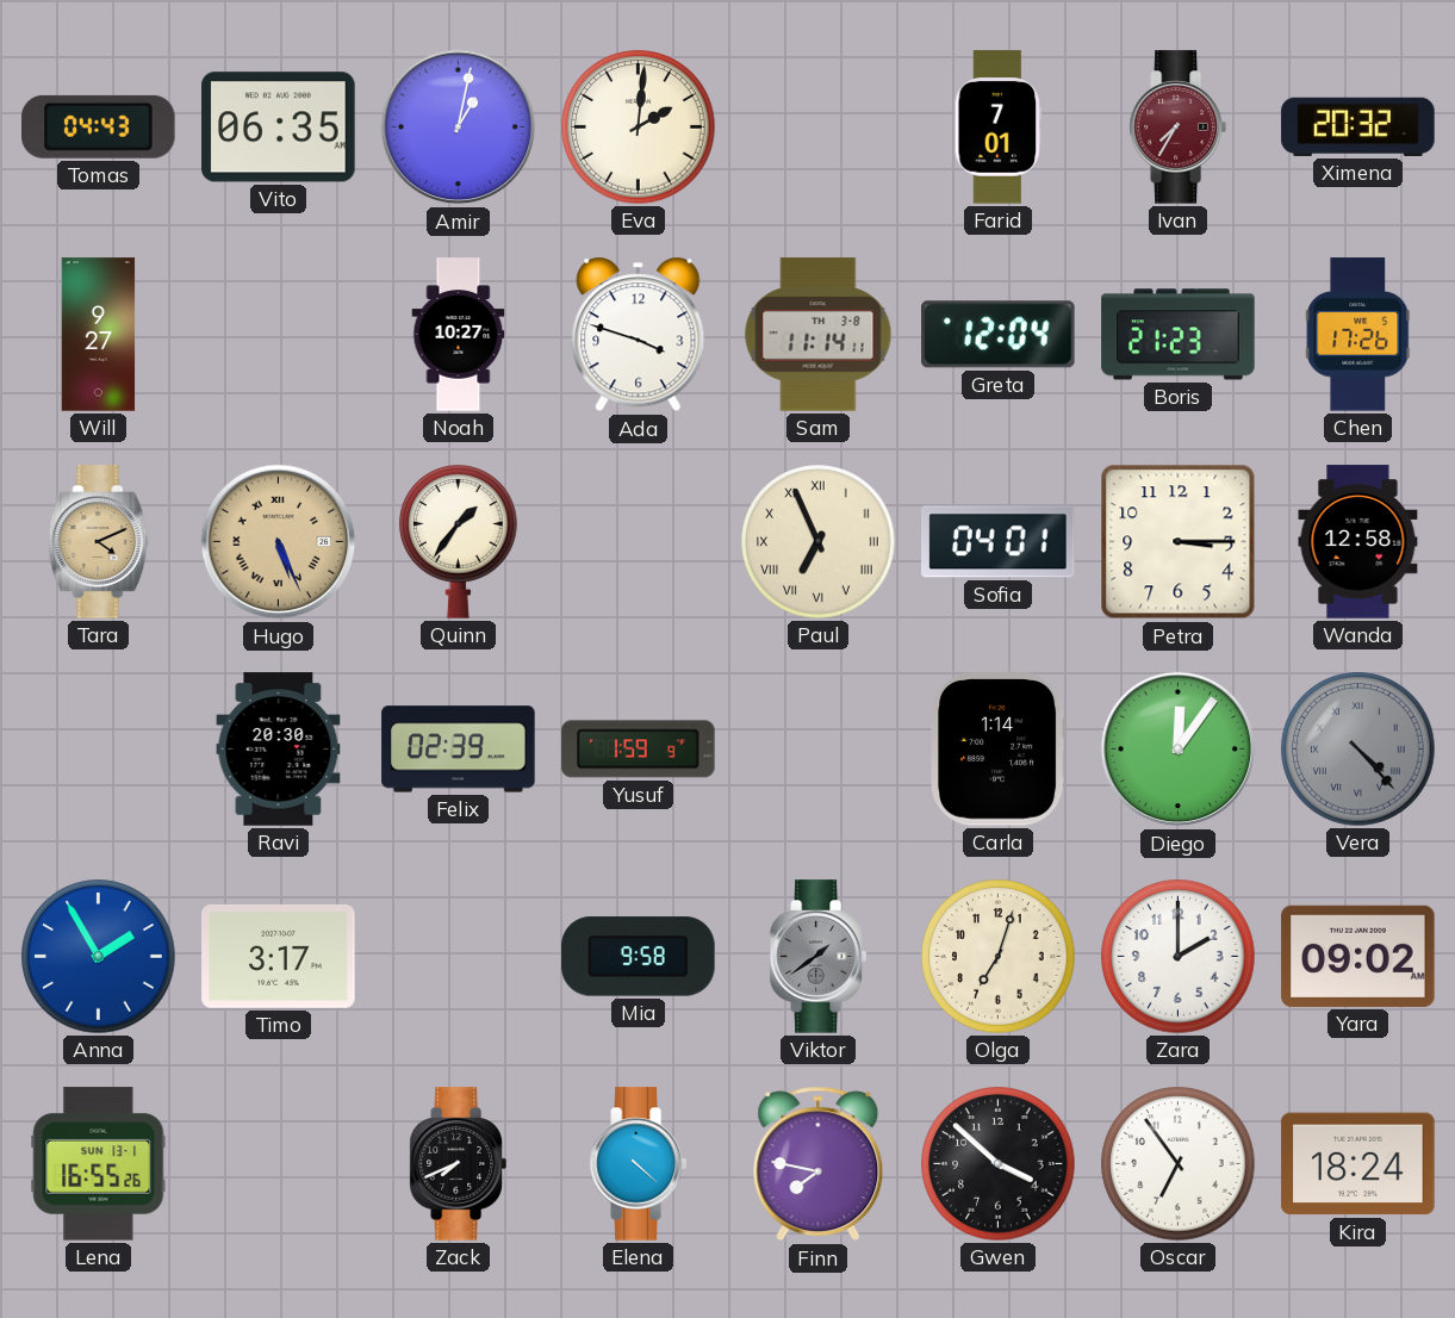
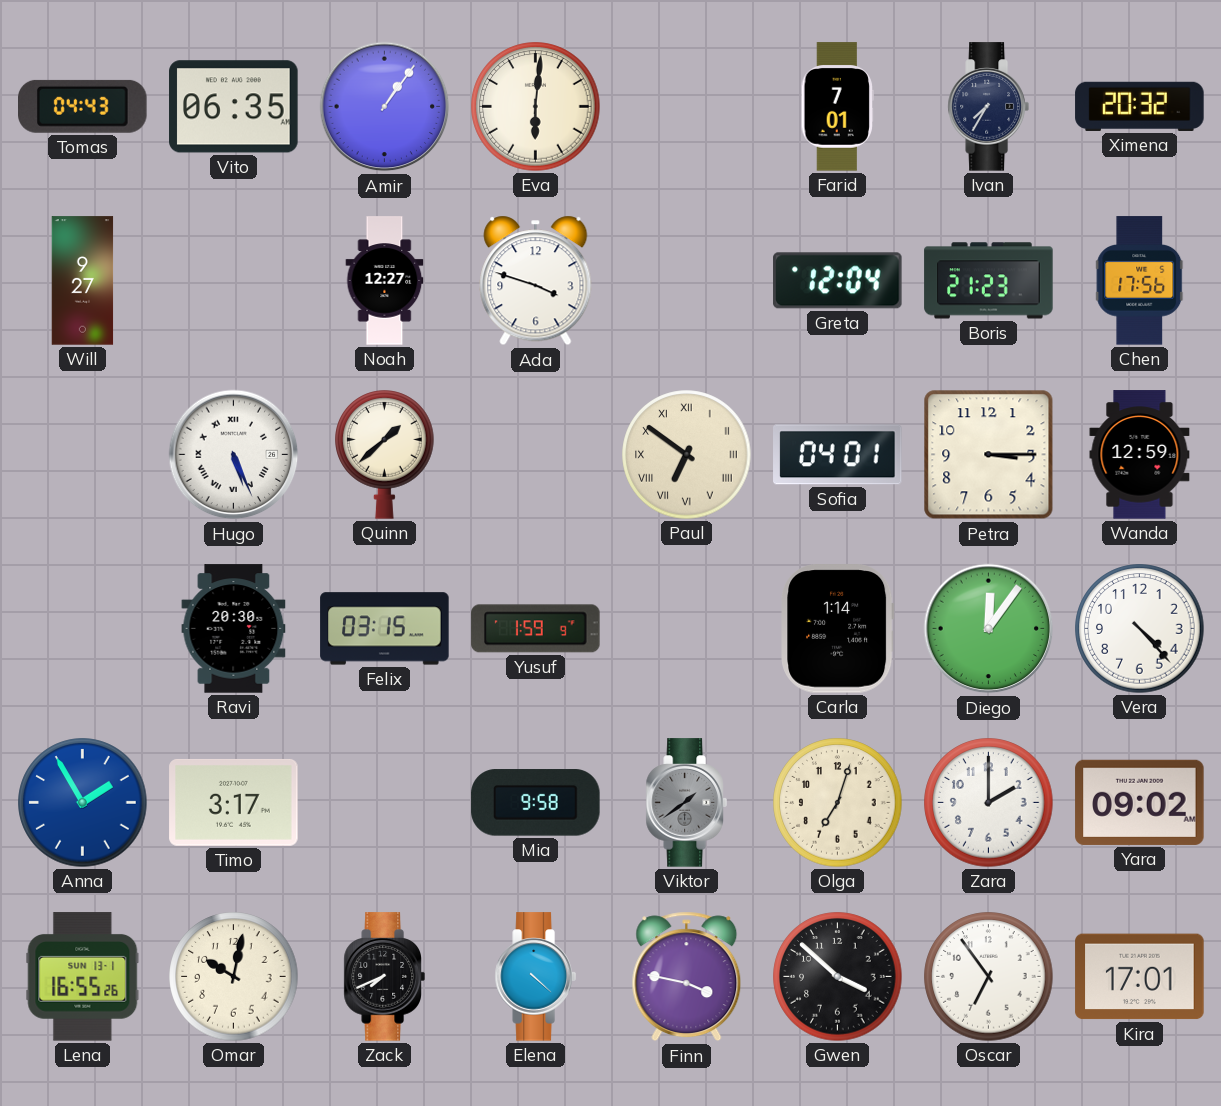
Amir: 1:02 -> 1:06 (385, 107)
Eva: 2:01 -> 6:01 (536, 107)
Ivan dial: burgundy -> navy (988, 107)
Noah: 10:27 -> 12:27 (385, 281)
Sam: 11:14 -> none (819, 335)
Chen: 17:26 -> 17:56 (1140, 281)
Tara: 4:11 -> none (99, 542)
Hugo dial: champagne -> white (234, 455)
Quinn: 1:36 -> 1:38 (385, 455)
Paul: 6:56 -> 6:51 (687, 455)
Wanda: 12:58 -> 12:59 (1140, 455)
Felix: 02:39 -> 03:15 (385, 629)
Vera dial: grey -> white (1140, 629)
Vera numerals: Roman -> Arabic (1140, 629)
Omar: none -> 10:02 (234, 977)
Finn: 7:47 -> 3:47 (687, 977)
Kira: 18:24 -> 17:01 (1140, 977)
